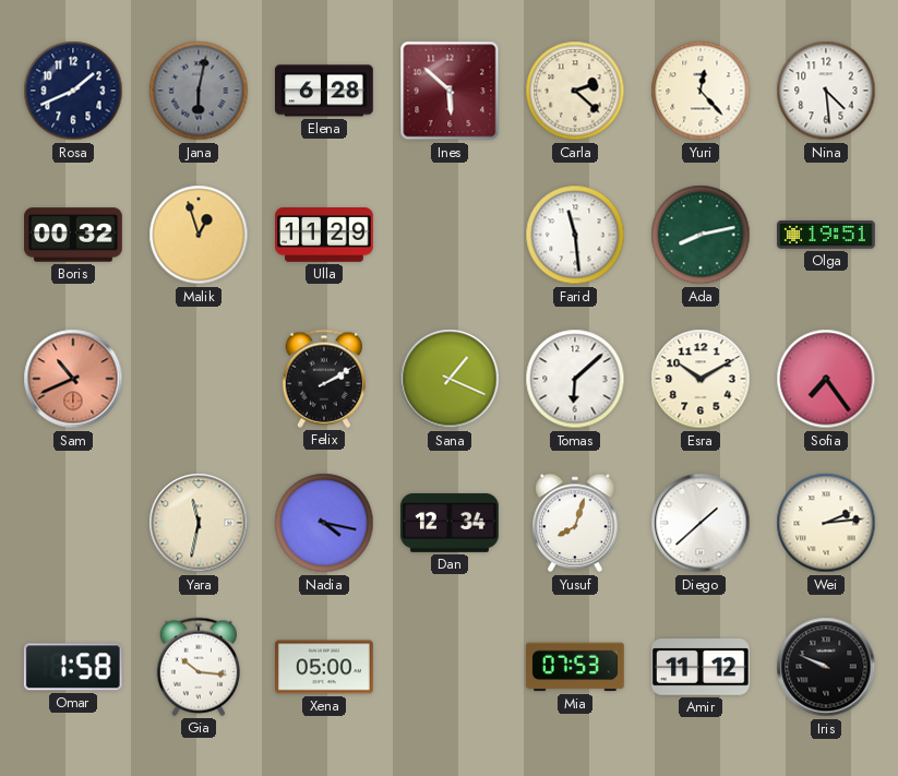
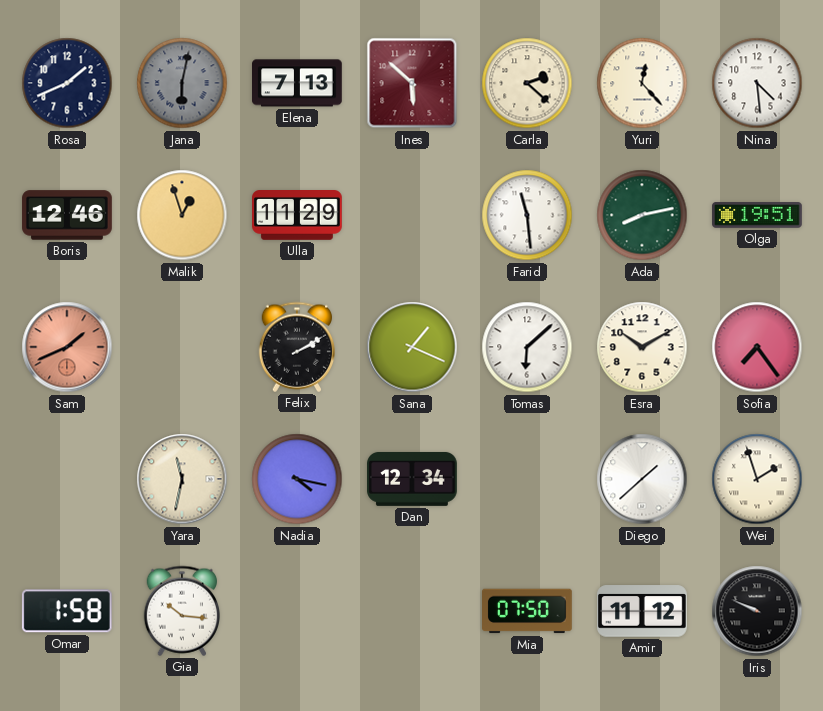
Elena: 6:28 -> 7:13 (298, 83)
Boris: 00:32 -> 12:46 (67, 215)
Sam: 10:41 -> 1:41 (67, 347)
Yusuf: 8:03 -> none (575, 523)
Wei: 2:14 -> 1:57 (757, 479)
Xena: 05:00 -> none (325, 667)
Mia: 07:53 -> 07:50 (528, 611)
